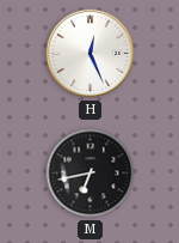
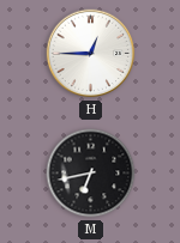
H: 12:26 -> 12:45 (91, 54)
